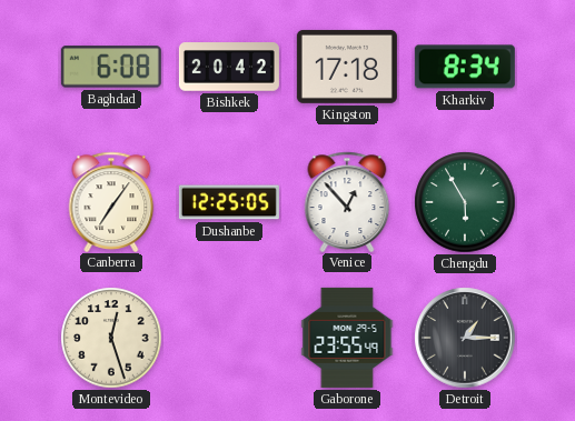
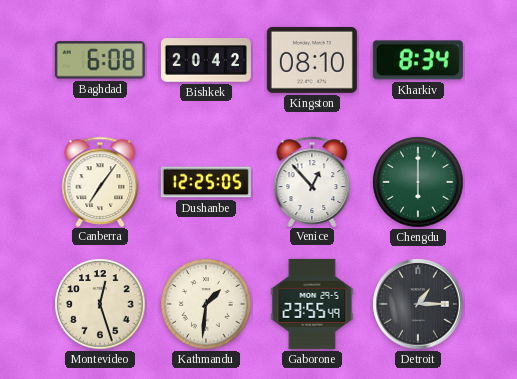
Kingston: 17:18 -> 08:10 (312, 60)
Chengdu: 5:55 -> 6:00 (418, 182)
Kathmandu: none -> 1:31 (206, 304)
